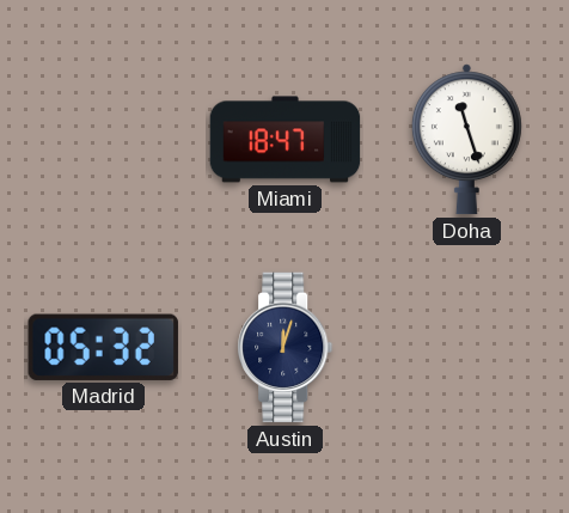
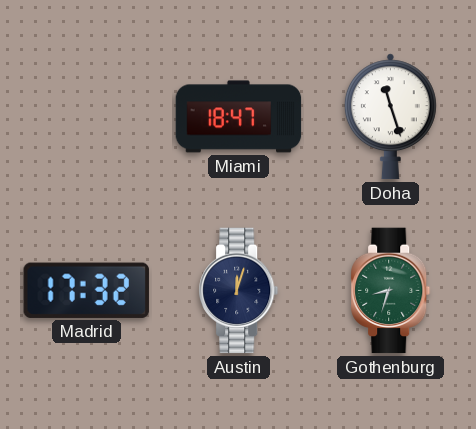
Madrid: 05:32 -> 17:32 (86, 290)
Gothenburg: none -> 8:33 (391, 291)
